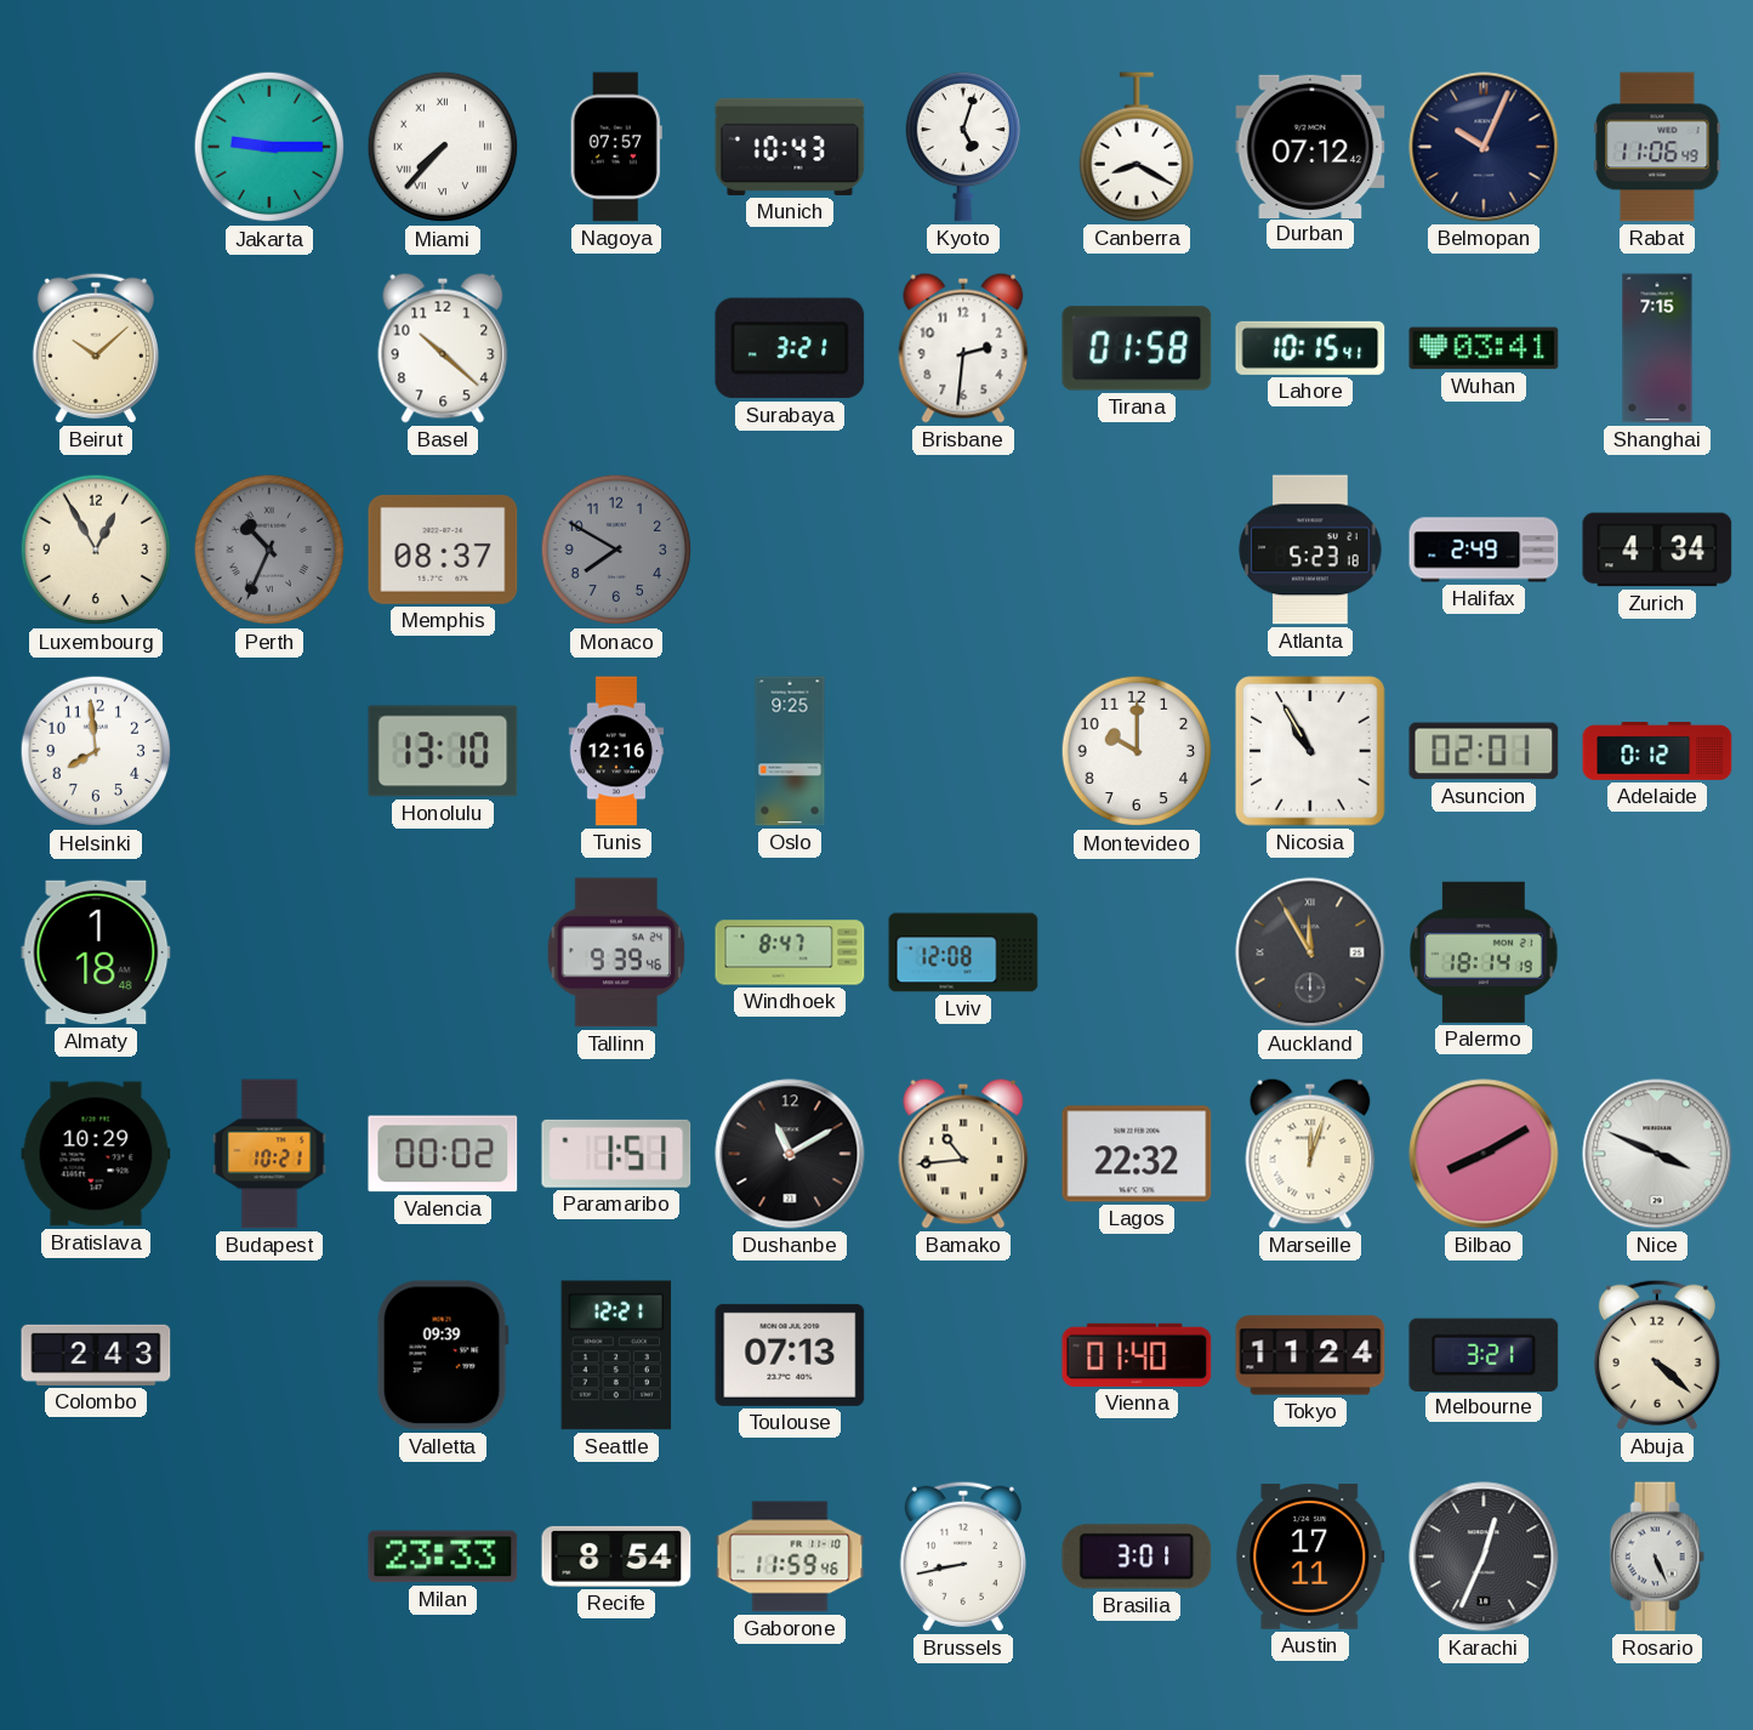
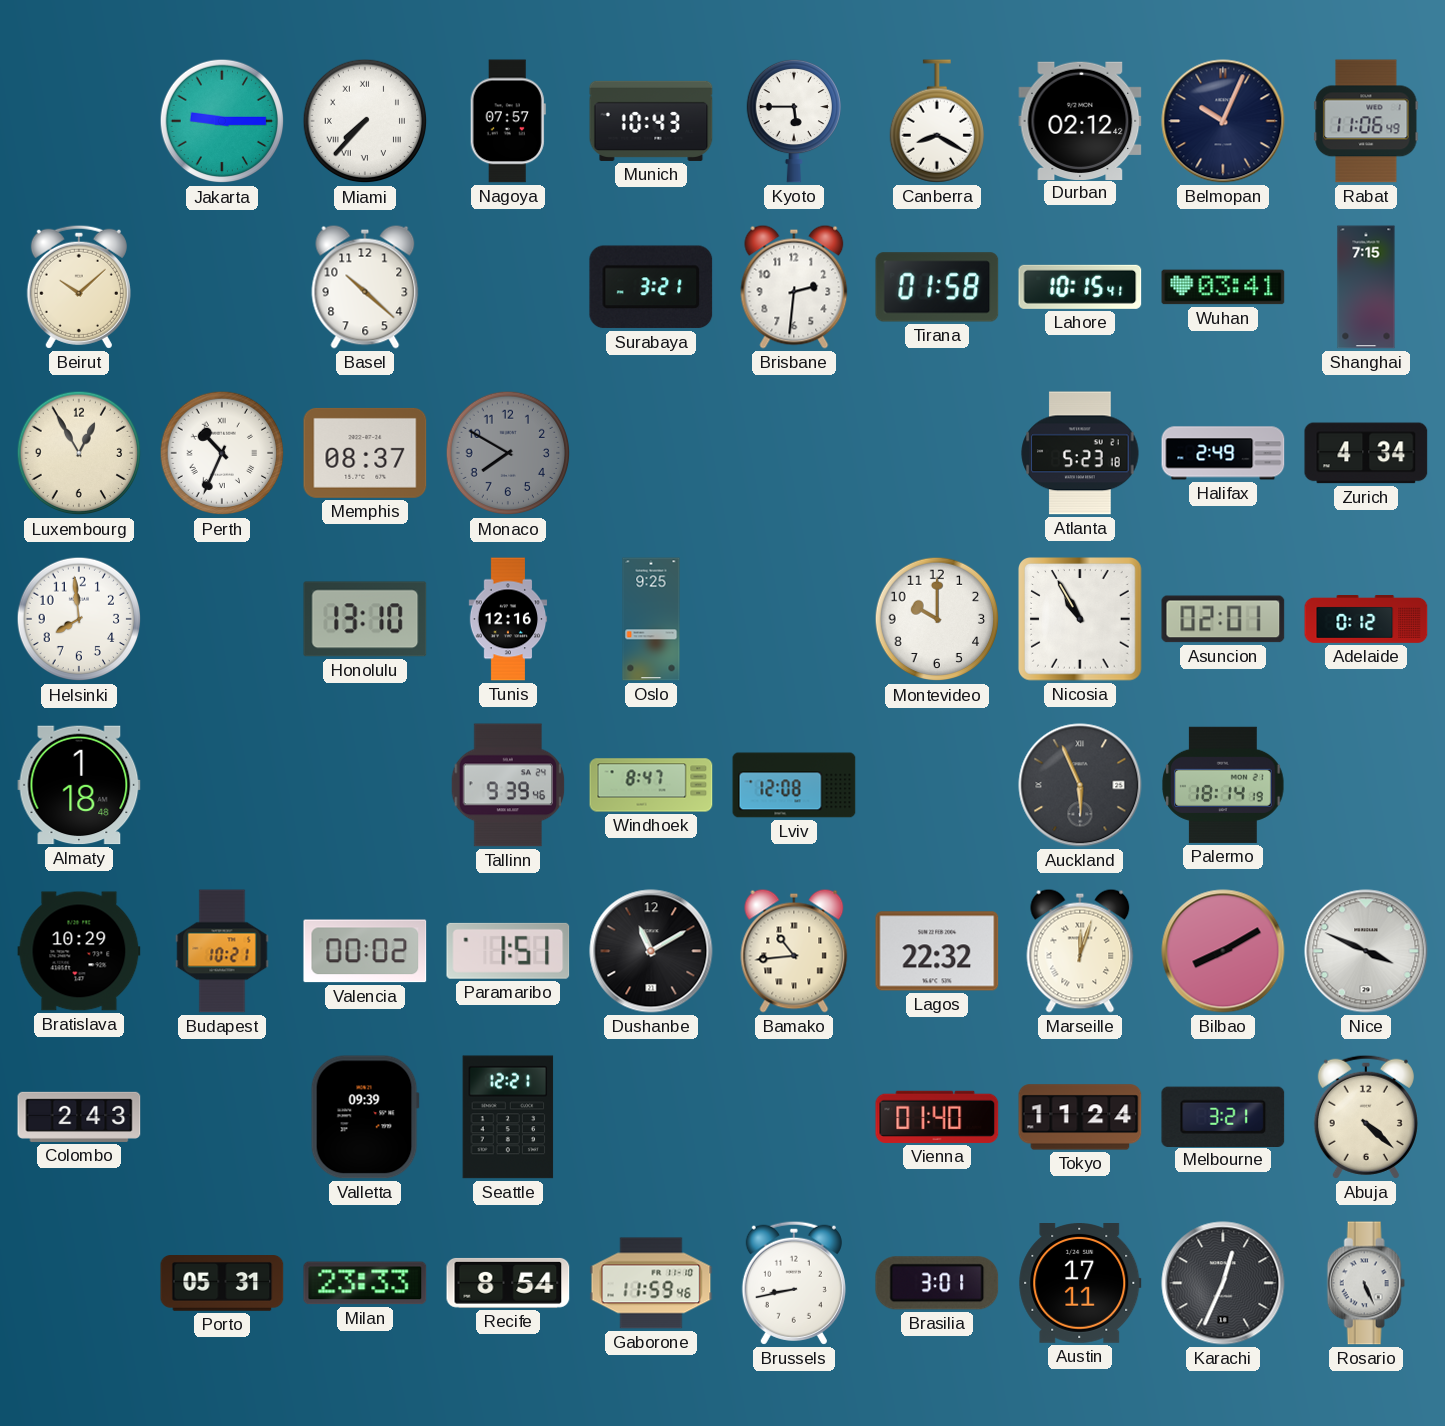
Kyoto: 5:03 -> 5:45 (793, 121)
Durban: 07:12 -> 02:12 (1080, 120)
Perth dial: grey -> white (222, 453)
Auckland: 11:55 -> 5:56 (1080, 785)
Toulouse: 07:13 -> none (790, 1355)
Porto: none -> 05:31 (222, 1284)
